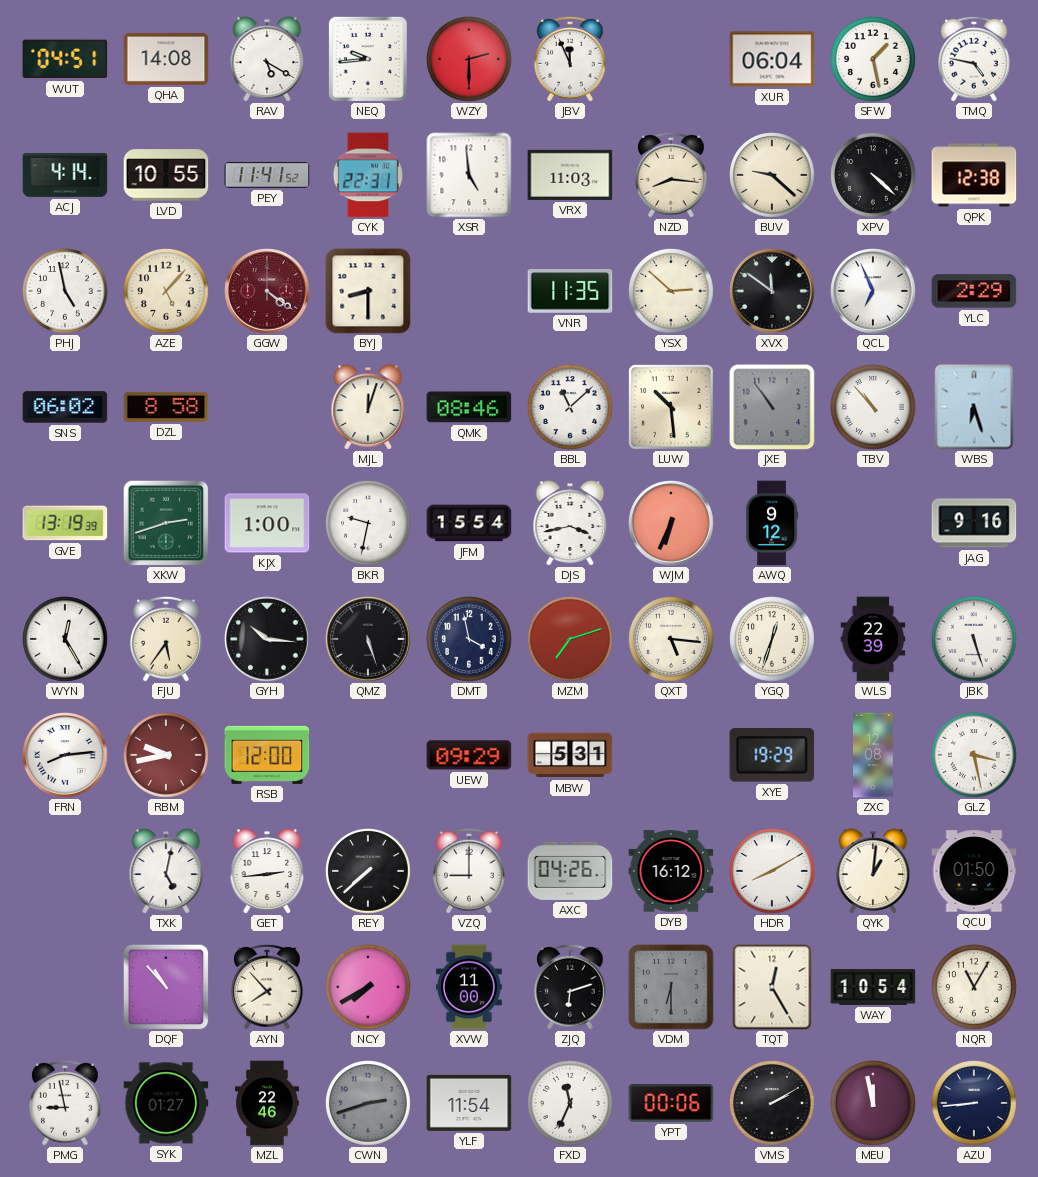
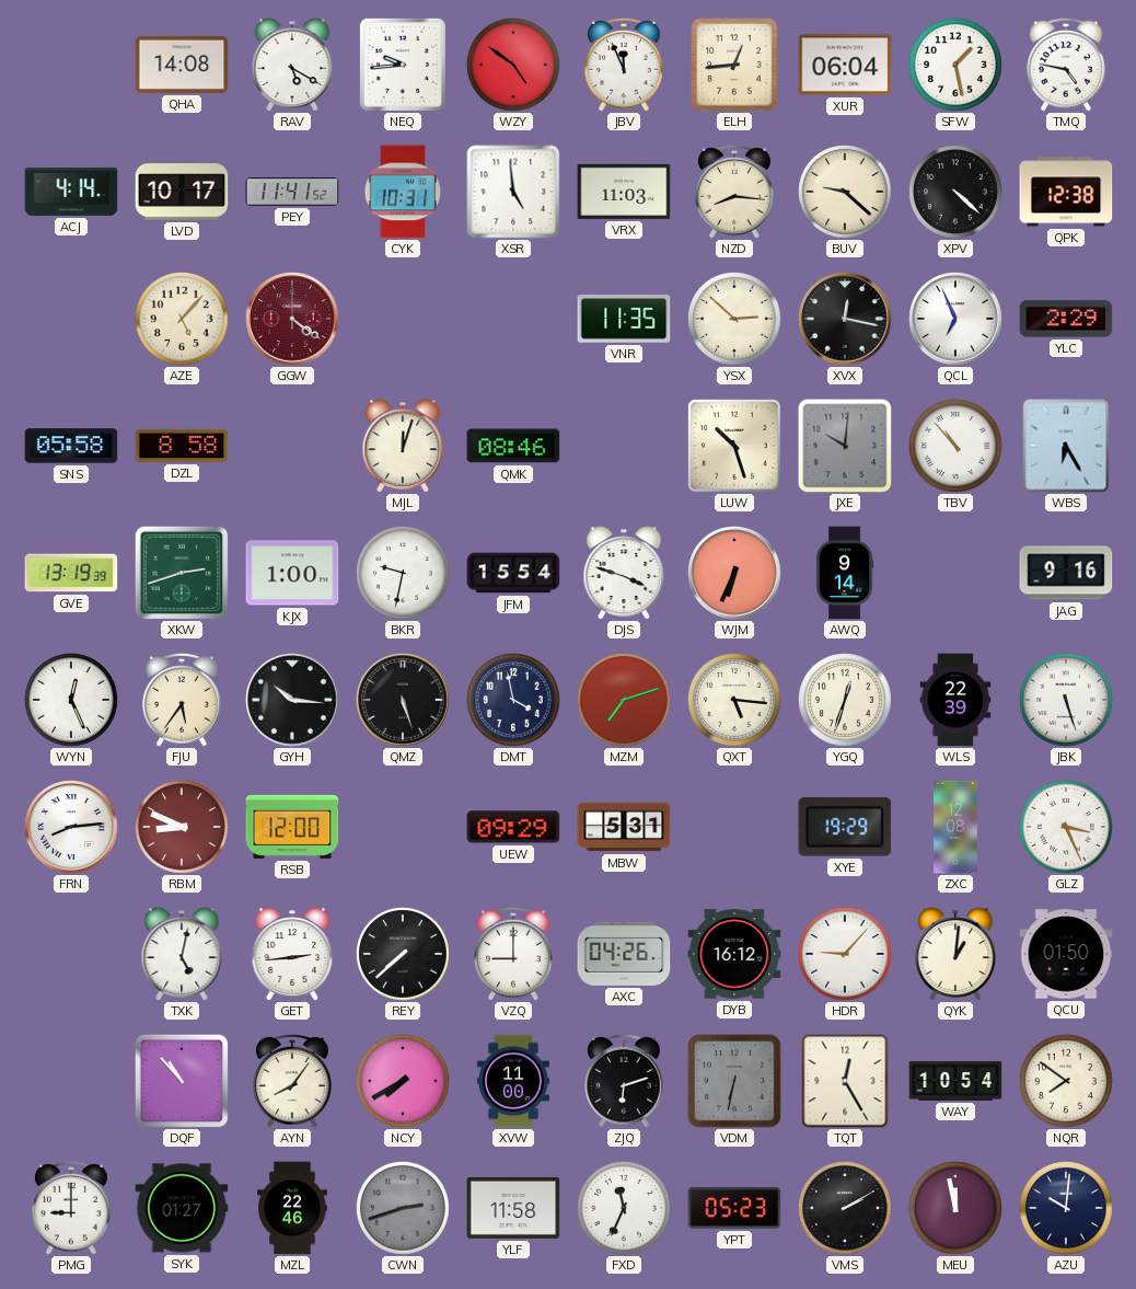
WUT: 04:51 -> none (65, 59)
WZY: 2:30 -> 4:51 (513, 65)
ELH: none -> 12:44 (734, 65)
LVD: 10:55 -> 10:17 (182, 192)
CYK: 22:31 -> 10:31 (403, 192)
PHJ: 4:58 -> none (65, 291)
BYJ: 8:30 -> none (368, 291)
XVX: 11:51 -> 12:17 (845, 319)
SNS: 06:02 -> 05:58 (71, 446)
BBL: 11:08 -> none (570, 407)
LUW: 10:29 -> 10:27 (735, 447)
JXE: 10:54 -> 10:01 (845, 446)
WBS: 6:27 -> 6:25 (1066, 446)
DJS: 3:43 -> 3:48 (624, 573)
AWQ: 9:12 -> 9:14 (845, 573)
WYN: 12:25 -> 12:26 (71, 700)
RBM: 9:43 -> 8:49 (182, 827)
GLZ: 3:28 -> 3:26 (1066, 827)
HDR: 8:10 -> 9:07 (845, 954)
AYN: 7:53 -> 8:06 (293, 1081)
VDM: 6:30 -> 6:32 (734, 1081)
NQR: 11:05 -> 7:51 (1066, 1081)
PMG: 8:58 -> 9:00 (72, 1208)
YLF: 11:54 -> 11:58 (513, 1208)
YPT: 00:06 -> 05:23 (734, 1208)
AZU: 8:44 -> 10:01 (1066, 1208)
